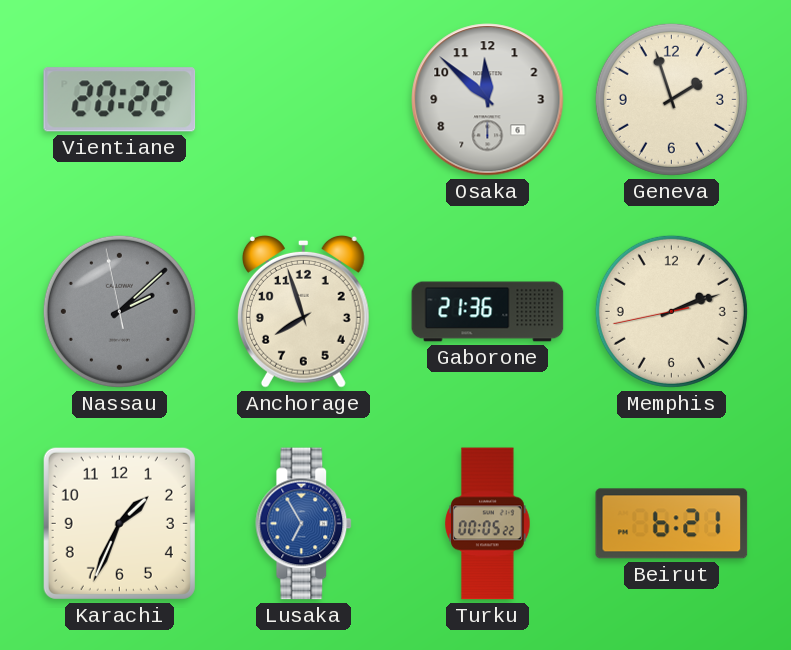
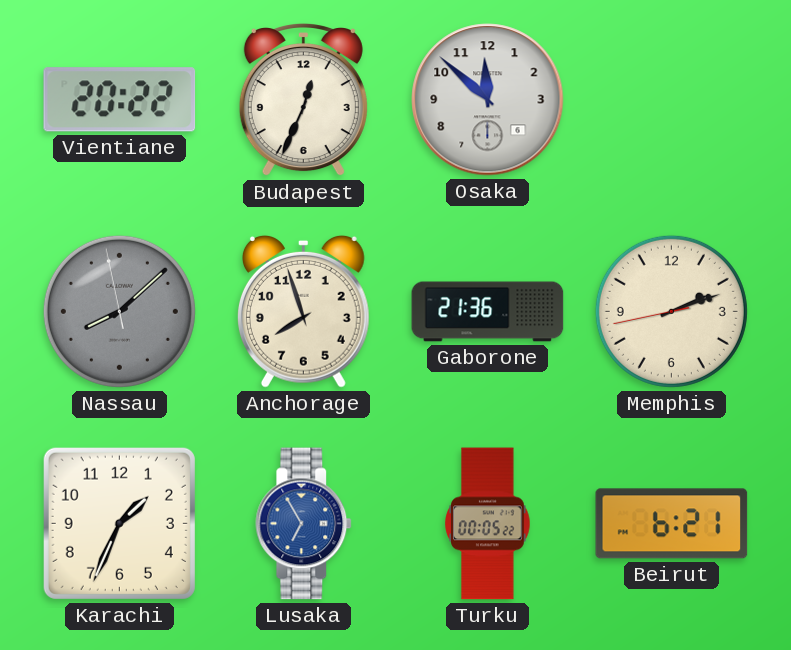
Budapest: none -> 12:34 (303, 101)
Geneva: 1:57 -> none (671, 99)
Nassau: 2:07 -> 8:07 (119, 311)
